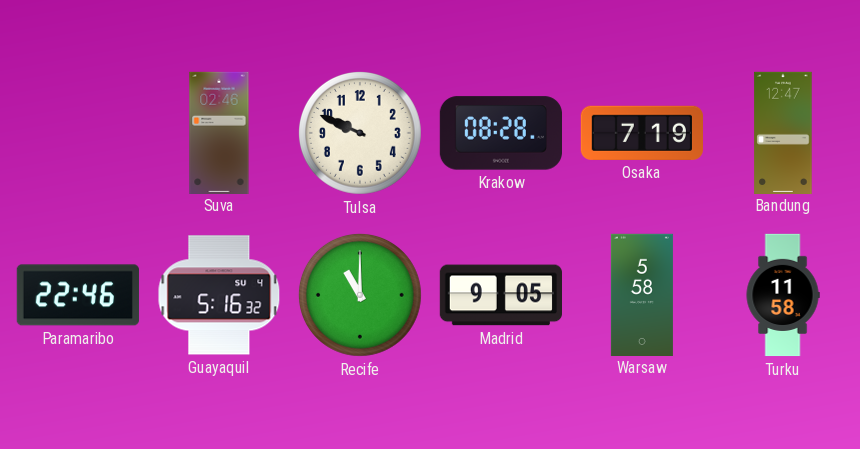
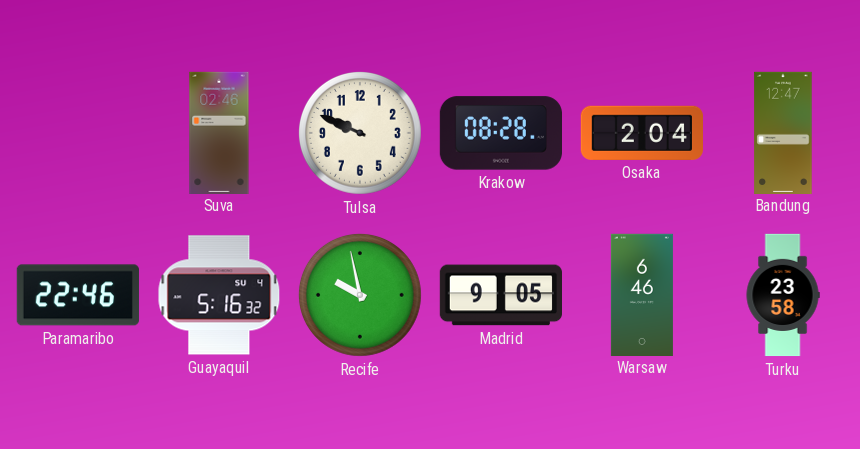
Osaka: 7:19 -> 2:04 (642, 133)
Recife: 11:00 -> 9:58 (360, 295)
Warsaw: 5:58 -> 6:46 (642, 294)
Turku: 11:58 -> 23:58 (783, 295)
